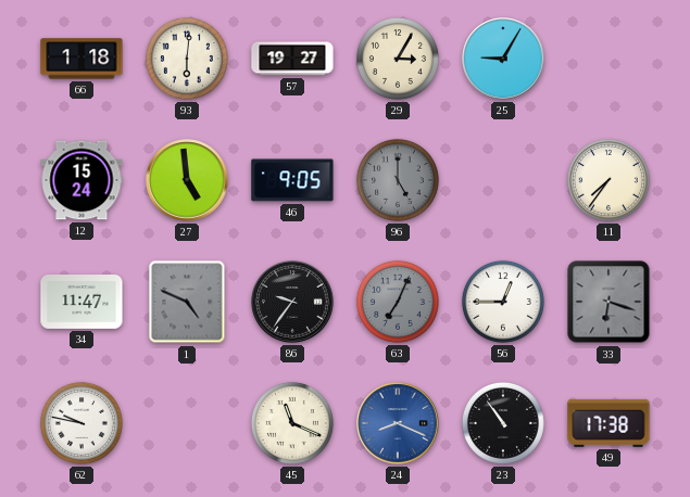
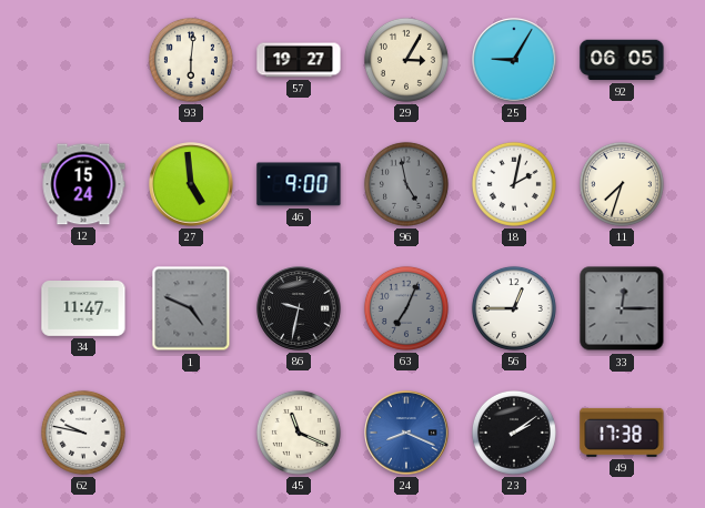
66: 1:18 -> none (81, 59)
92: none -> 06:05 (622, 60)
46: 9:05 -> 9:00 (299, 184)
96: 5:00 -> 4:58 (406, 184)
18: none -> 2:02 (514, 184)
11: 7:36 -> 7:33 (622, 184)
86: 9:36 -> 9:32 (299, 308)
33: 6:18 -> 12:15 (622, 308)
23: 10:54 -> 2:09 (514, 433)
